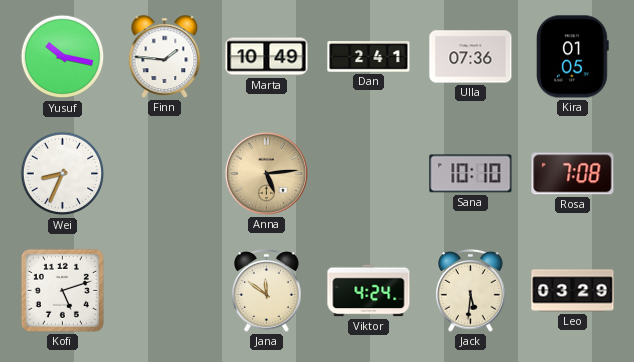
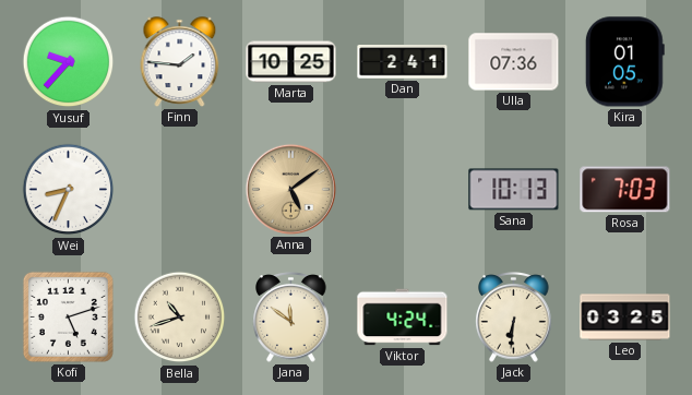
Yusuf: 10:17 -> 9:37 (69, 62)
Marta: 10:49 -> 10:25 (291, 62)
Anna: 5:14 -> 5:09 (290, 189)
Sana: 10:10 -> 10:13 (514, 190)
Rosa: 7:08 -> 7:03 (625, 190)
Bella: none -> 10:42 (180, 318)
Jack: 5:31 -> 6:31 (514, 318)
Leo: 03:29 -> 03:25 (625, 318)
